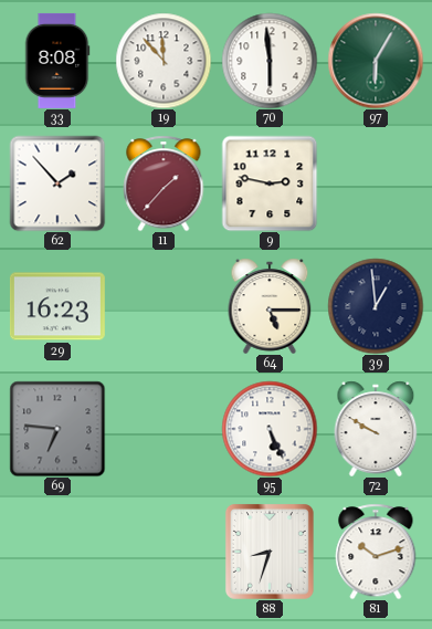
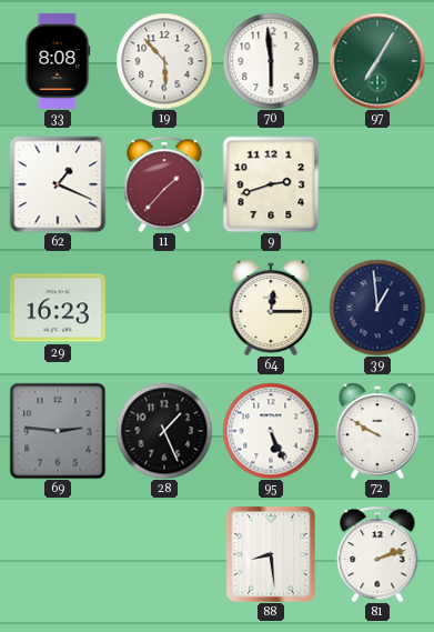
19: 11:53 -> 5:53 (164, 61)
97: 6:05 -> 7:05 (377, 61)
62: 1:53 -> 1:19 (58, 184)
9: 2:47 -> 2:42 (271, 184)
64: 5:15 -> 12:15 (271, 308)
69: 6:46 -> 2:46 (58, 431)
28: none -> 1:26 (164, 431)
88: 8:33 -> 8:29 (271, 554)
81: 10:12 -> 2:12 (377, 554)
